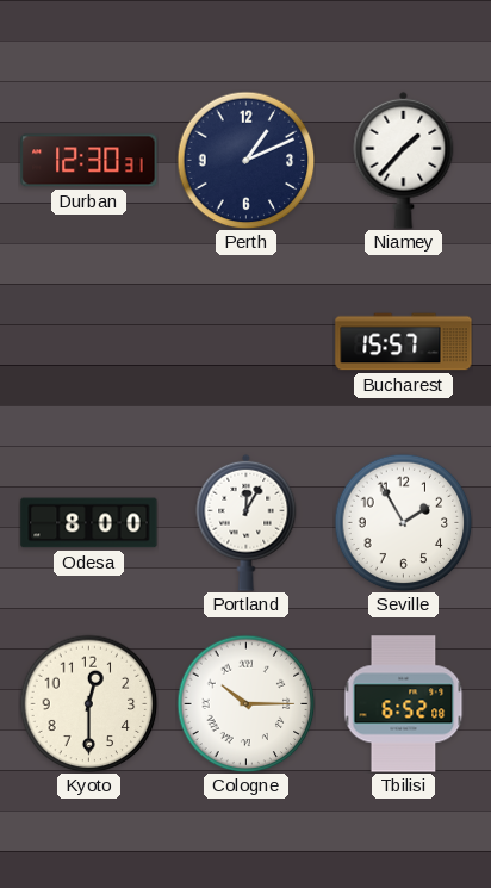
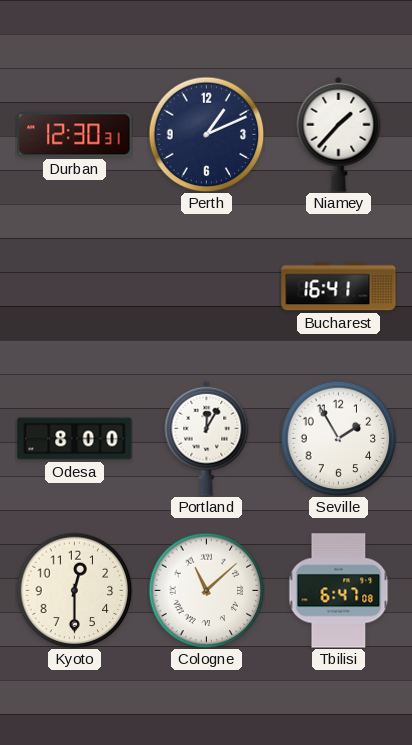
Bucharest: 15:57 -> 16:41 (339, 287)
Cologne: 10:15 -> 11:08 (206, 590)
Tbilisi: 6:52 -> 6:47 (339, 591)
